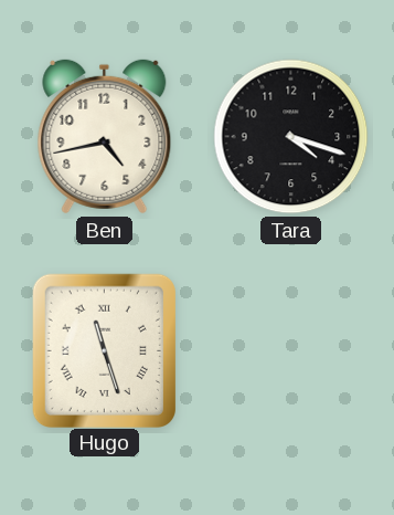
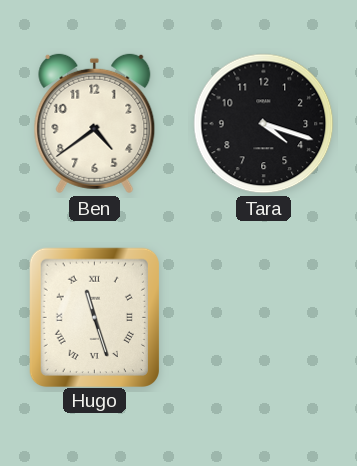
Ben: 4:43 -> 4:39 (95, 124)
